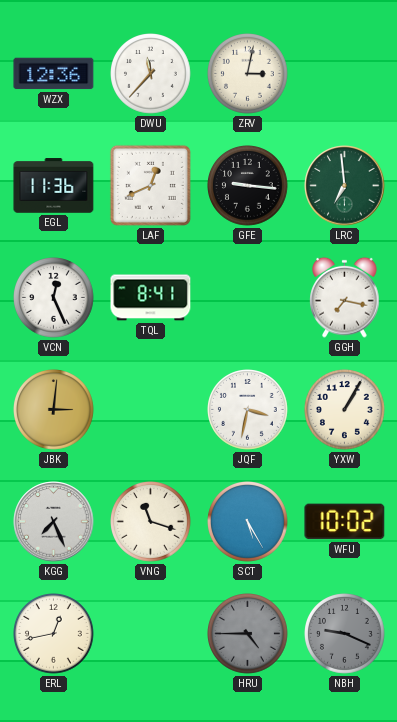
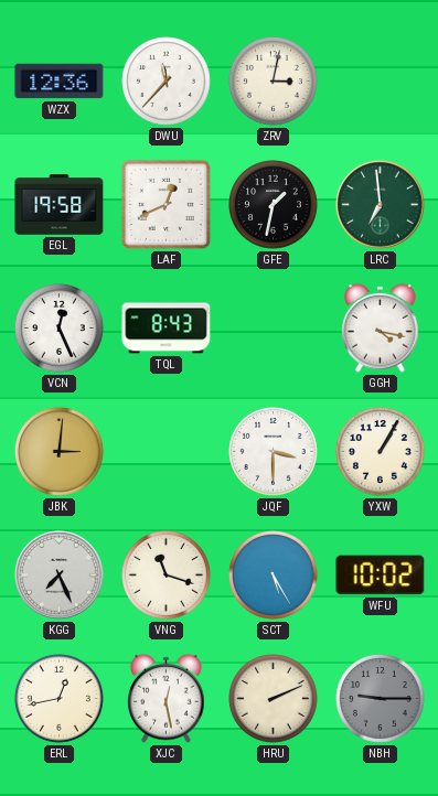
EGL: 11:36 -> 19:58 (60, 205)
GFE: 9:16 -> 1:32 (274, 205)
TQL: 8:41 -> 8:43 (167, 329)
GGH: 7:17 -> 4:17 (381, 327)
JQF: 3:32 -> 3:30 (274, 452)
XJC: none -> 12:28 (167, 698)
HRU: 4:45 -> 2:11 (274, 699)
HRU dial: grey -> cream (274, 699)
NBH: 9:19 -> 9:15 (381, 699)
